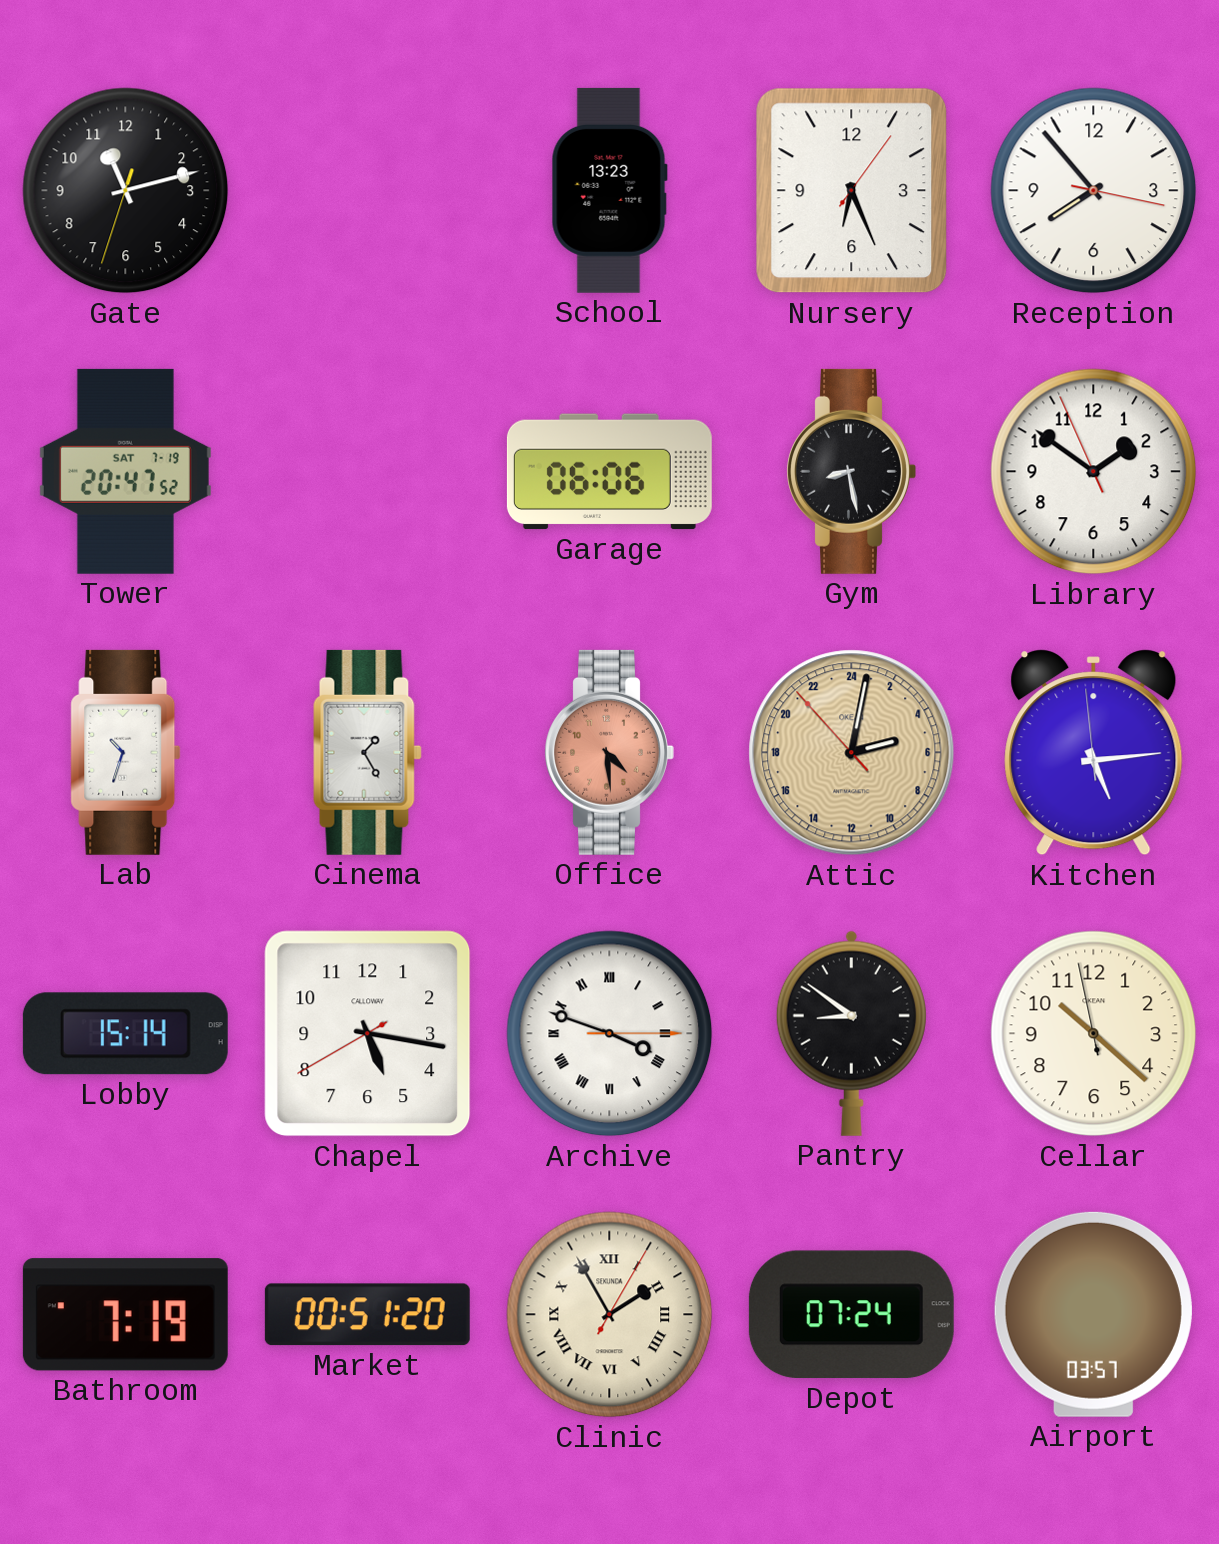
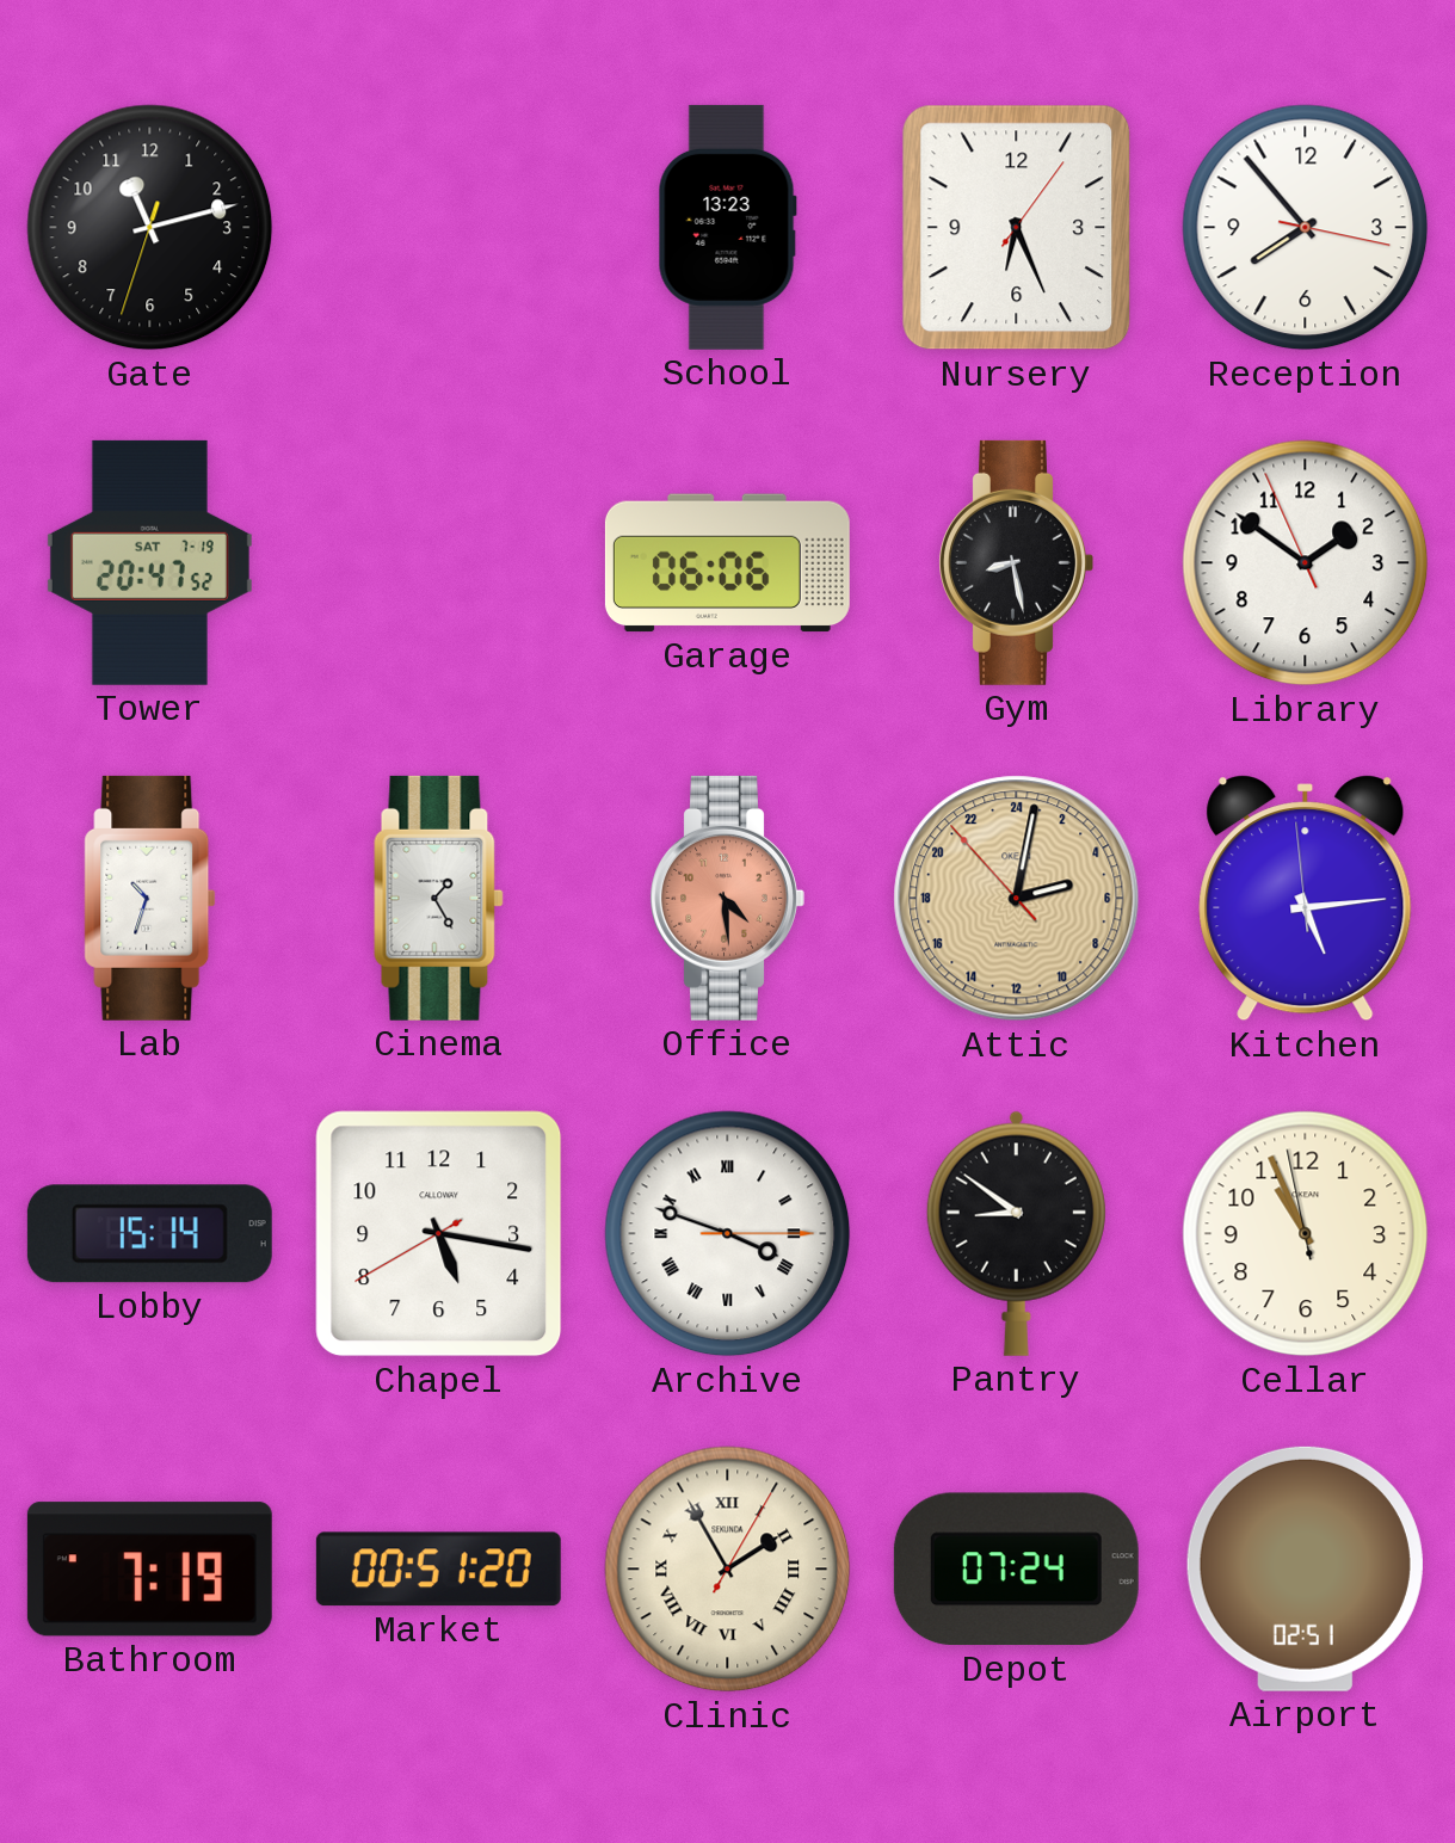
Cellar: 10:21 -> 10:55 (1306, 1234)
Airport: 03:57 -> 02:51 (1305, 1568)
